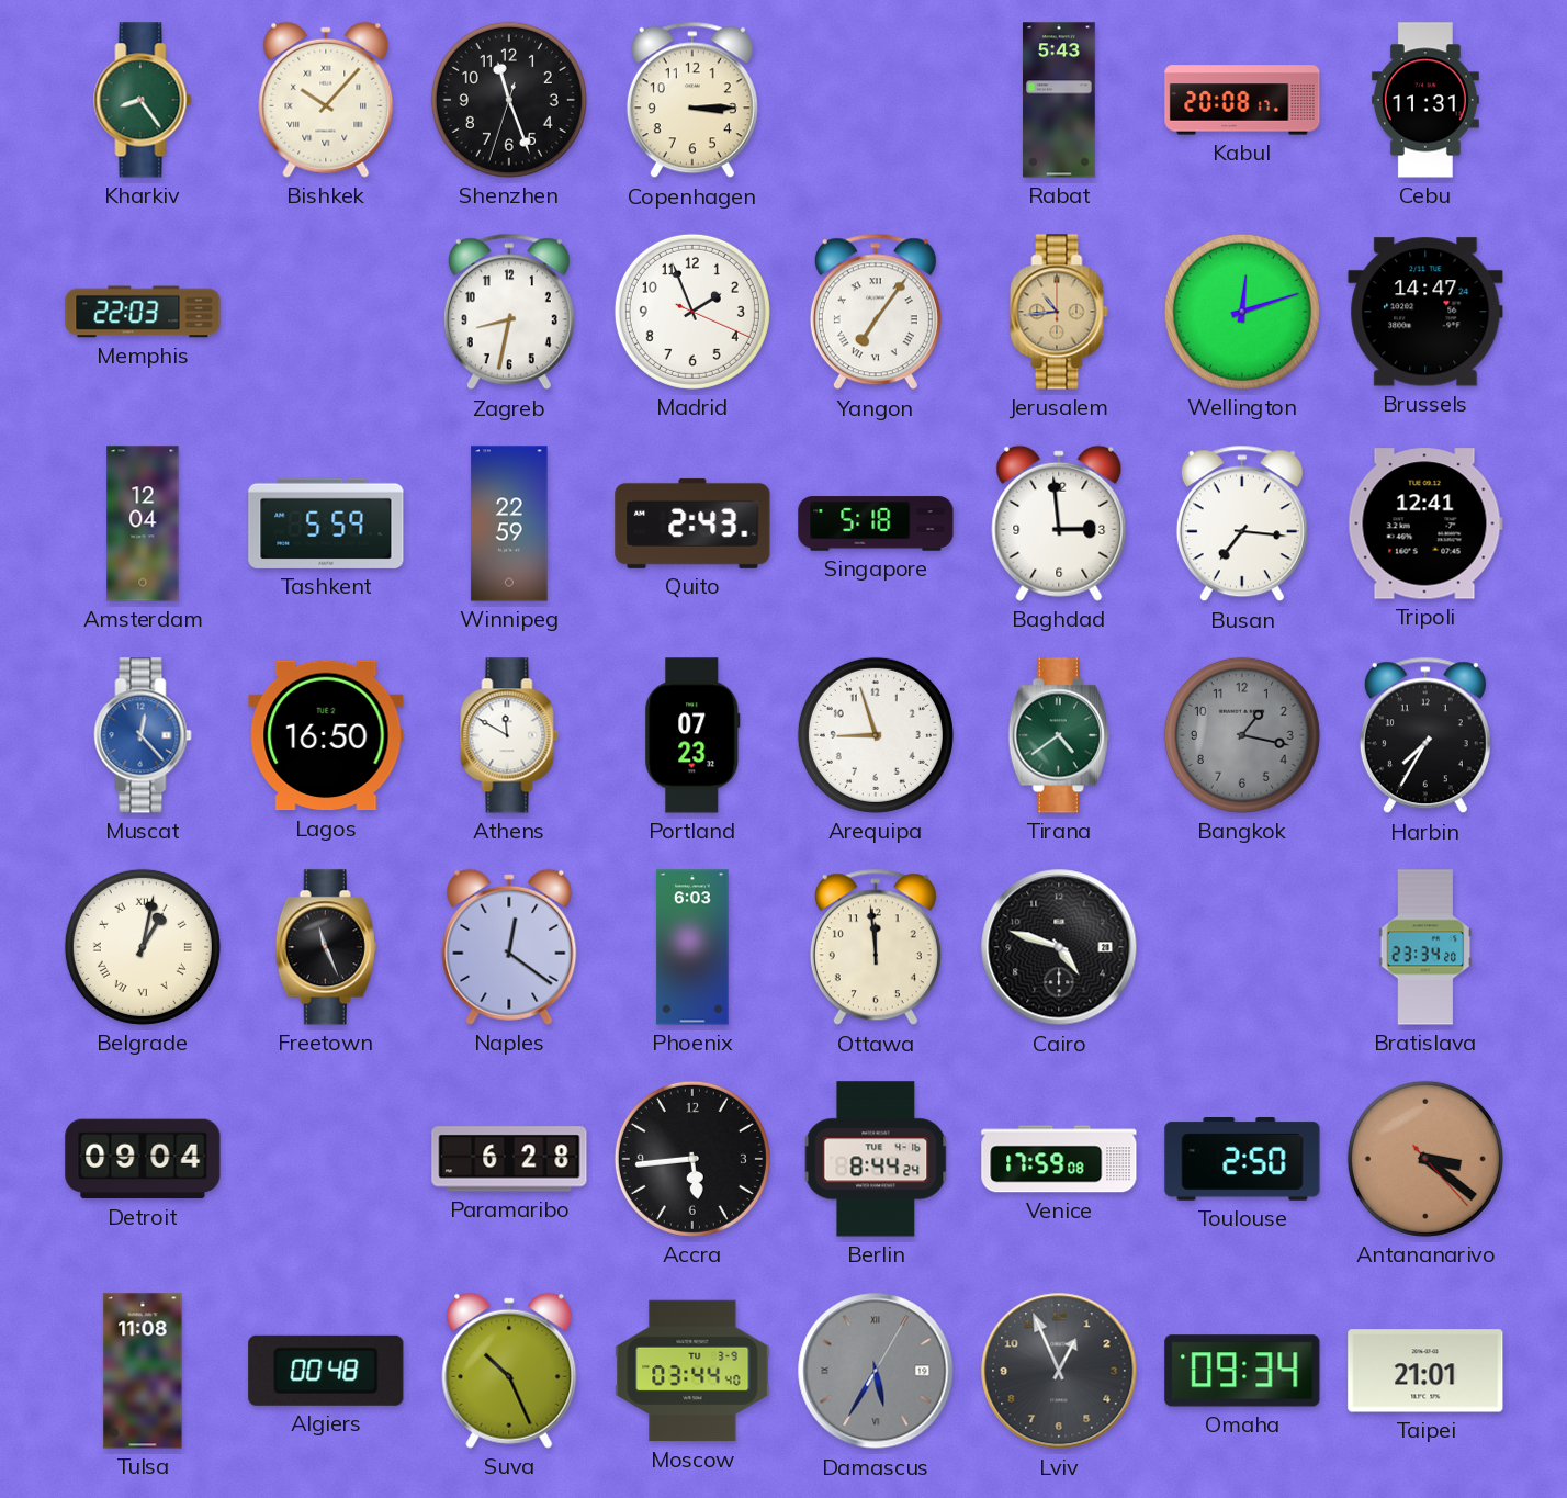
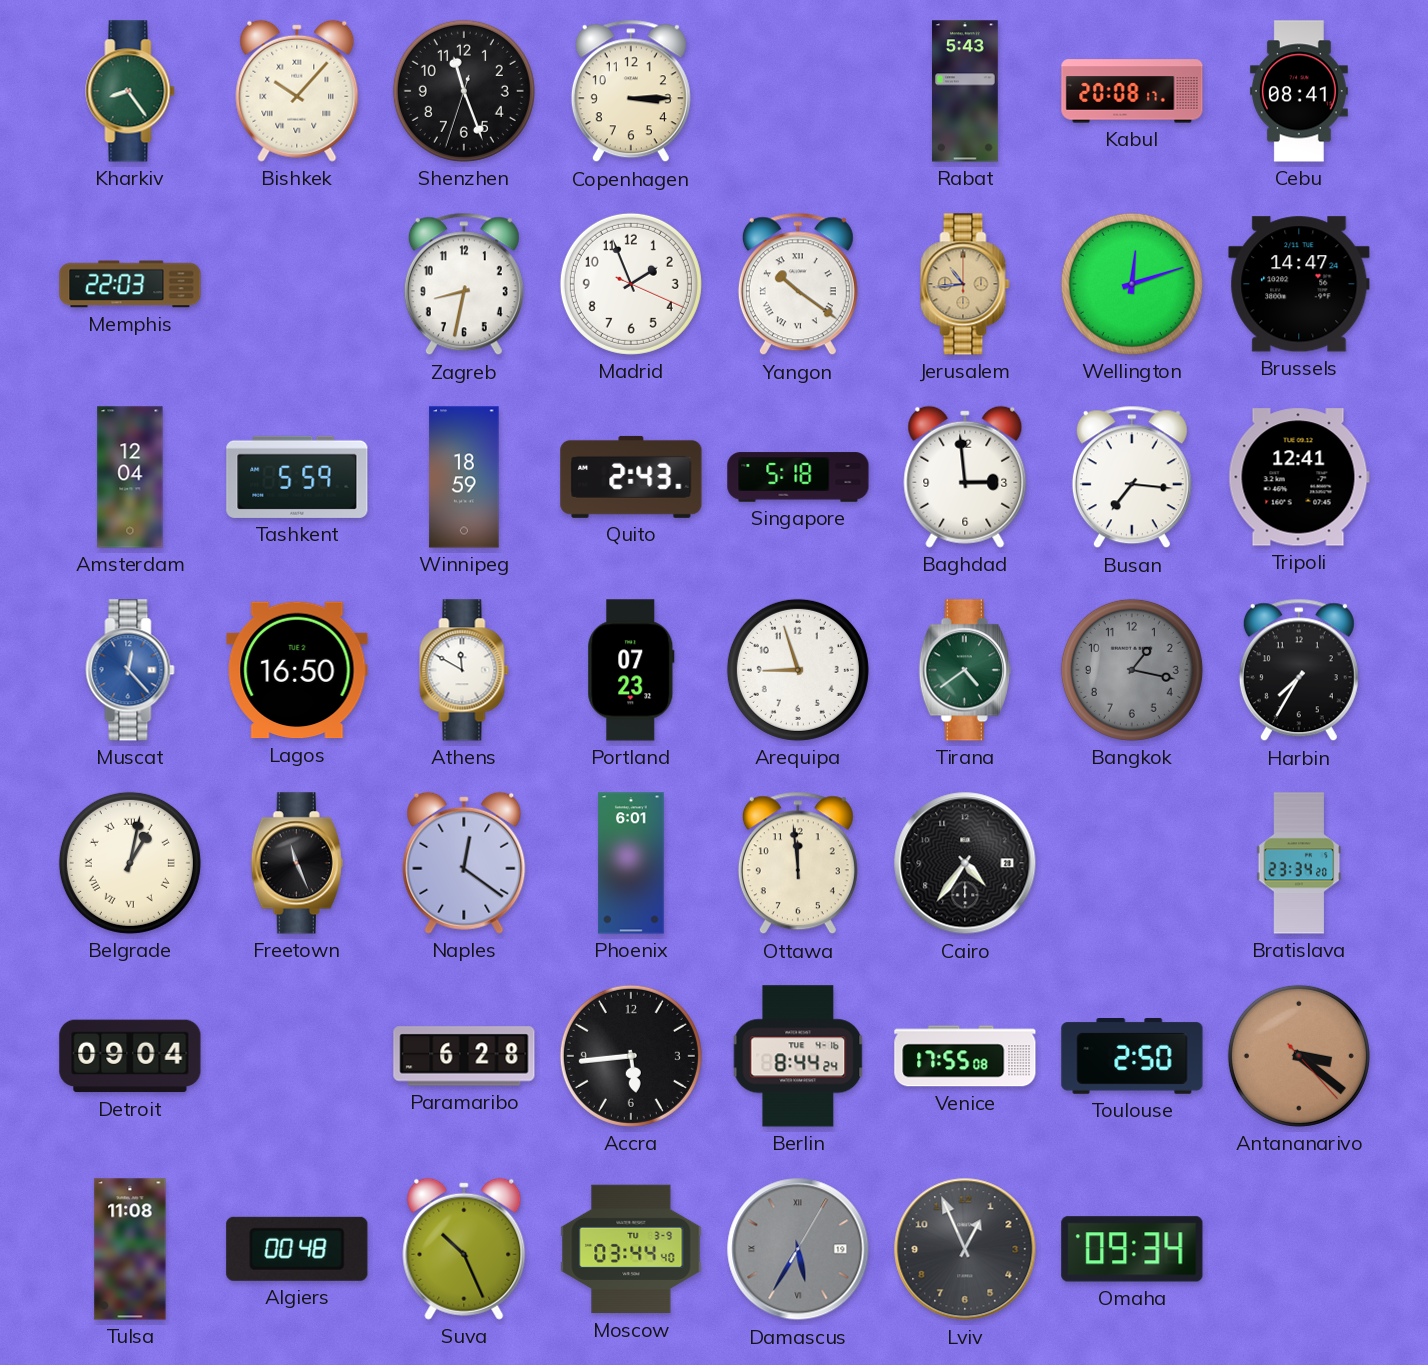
Cebu: 11:31 -> 08:41 (1299, 91)
Yangon: 7:06 -> 10:21 (798, 284)
Winnipeg: 22:59 -> 18:59 (464, 477)
Phoenix: 6:03 -> 6:01 (631, 863)
Cairo: 4:48 -> 4:36 (965, 863)
Venice: 17:59 -> 17:55 (965, 1056)
Taipei: 21:01 -> none (1425, 1371)
